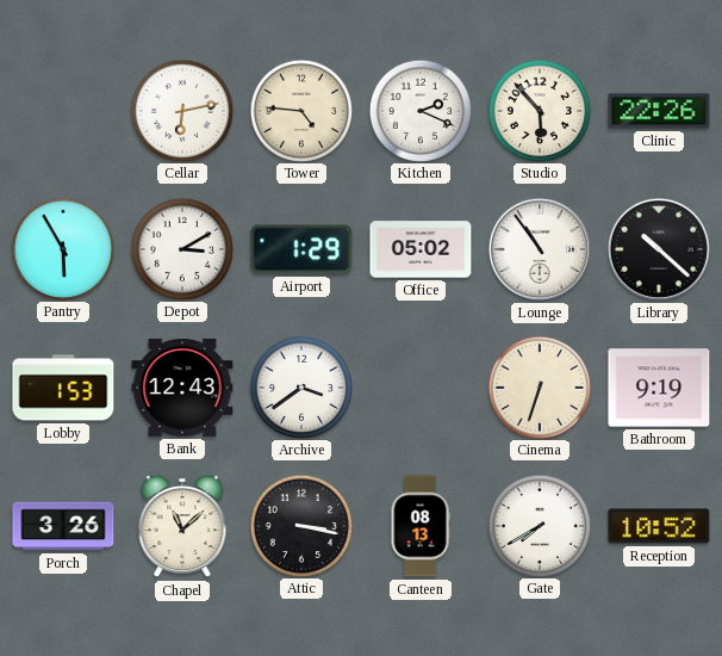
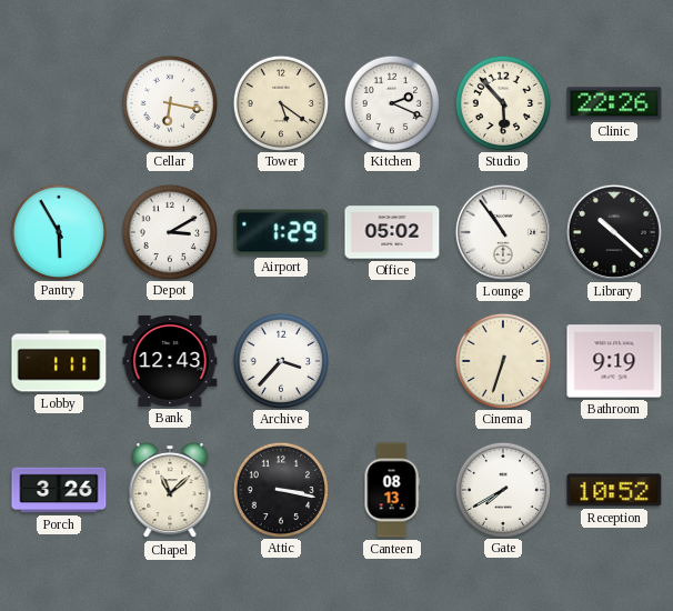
Cellar: 6:13 -> 6:17 (169, 102)
Tower: 4:46 -> 5:21 (280, 102)
Lobby: 1:53 -> 1:11 (59, 361)
Archive: 3:39 -> 3:37 (280, 360)
